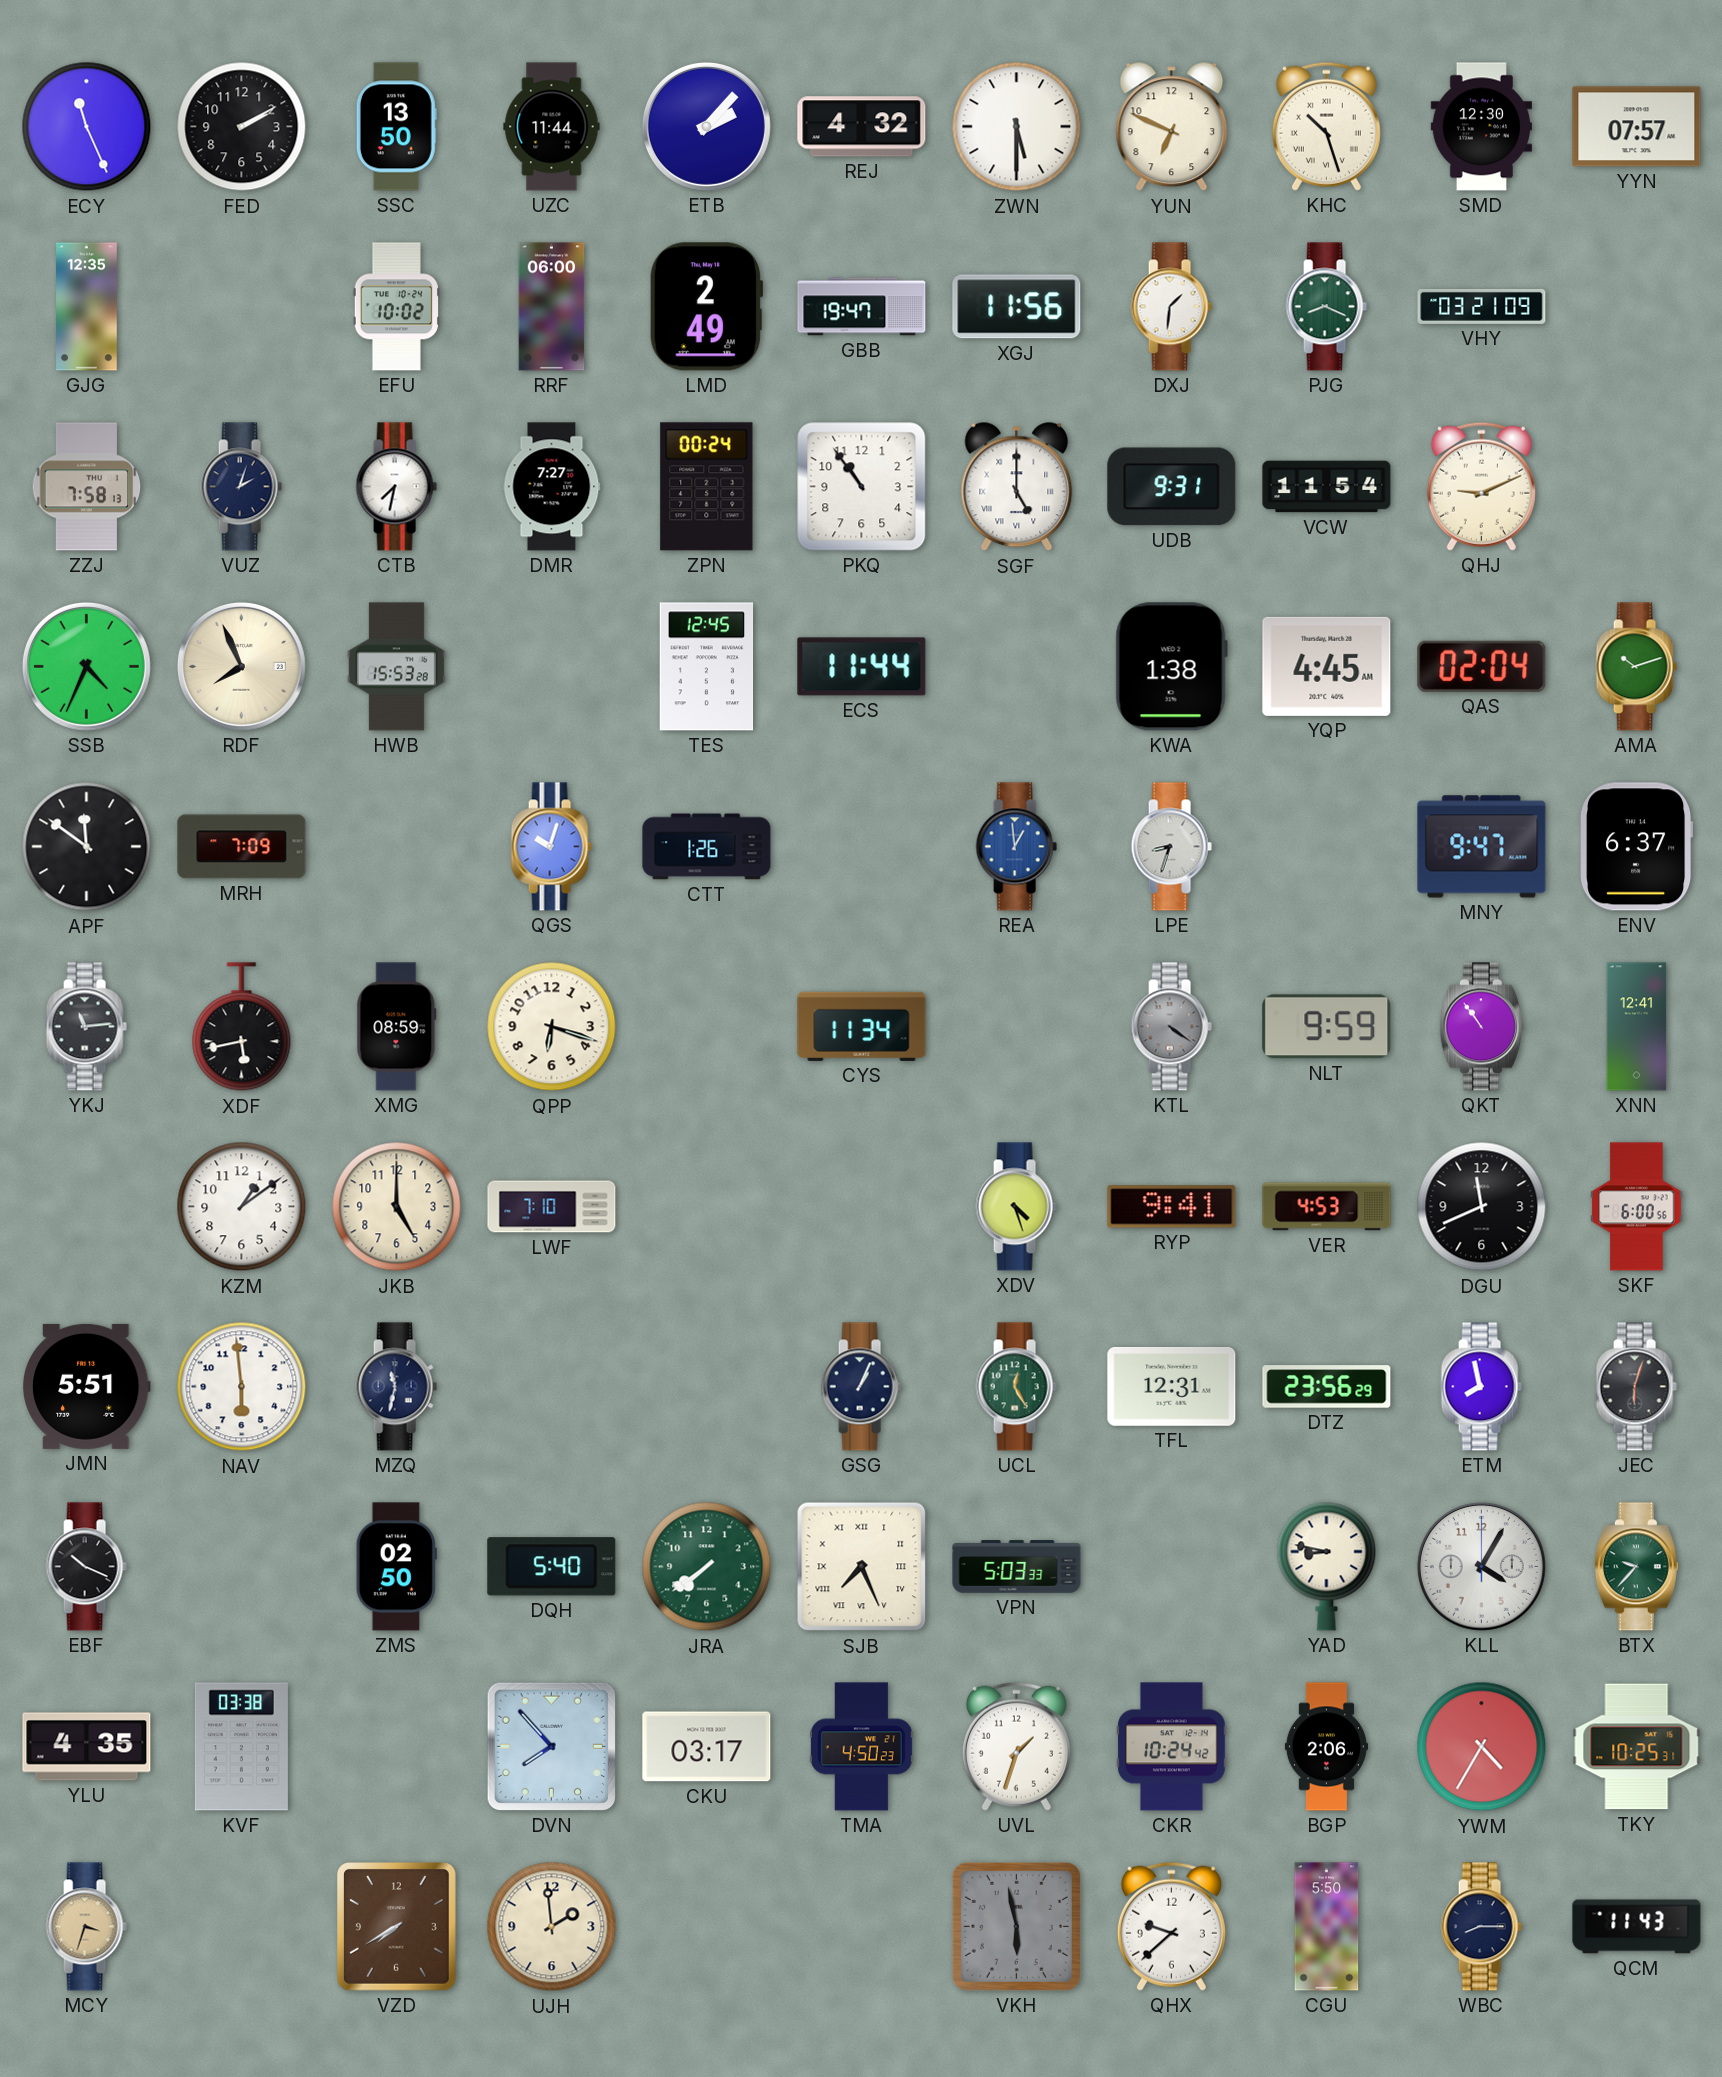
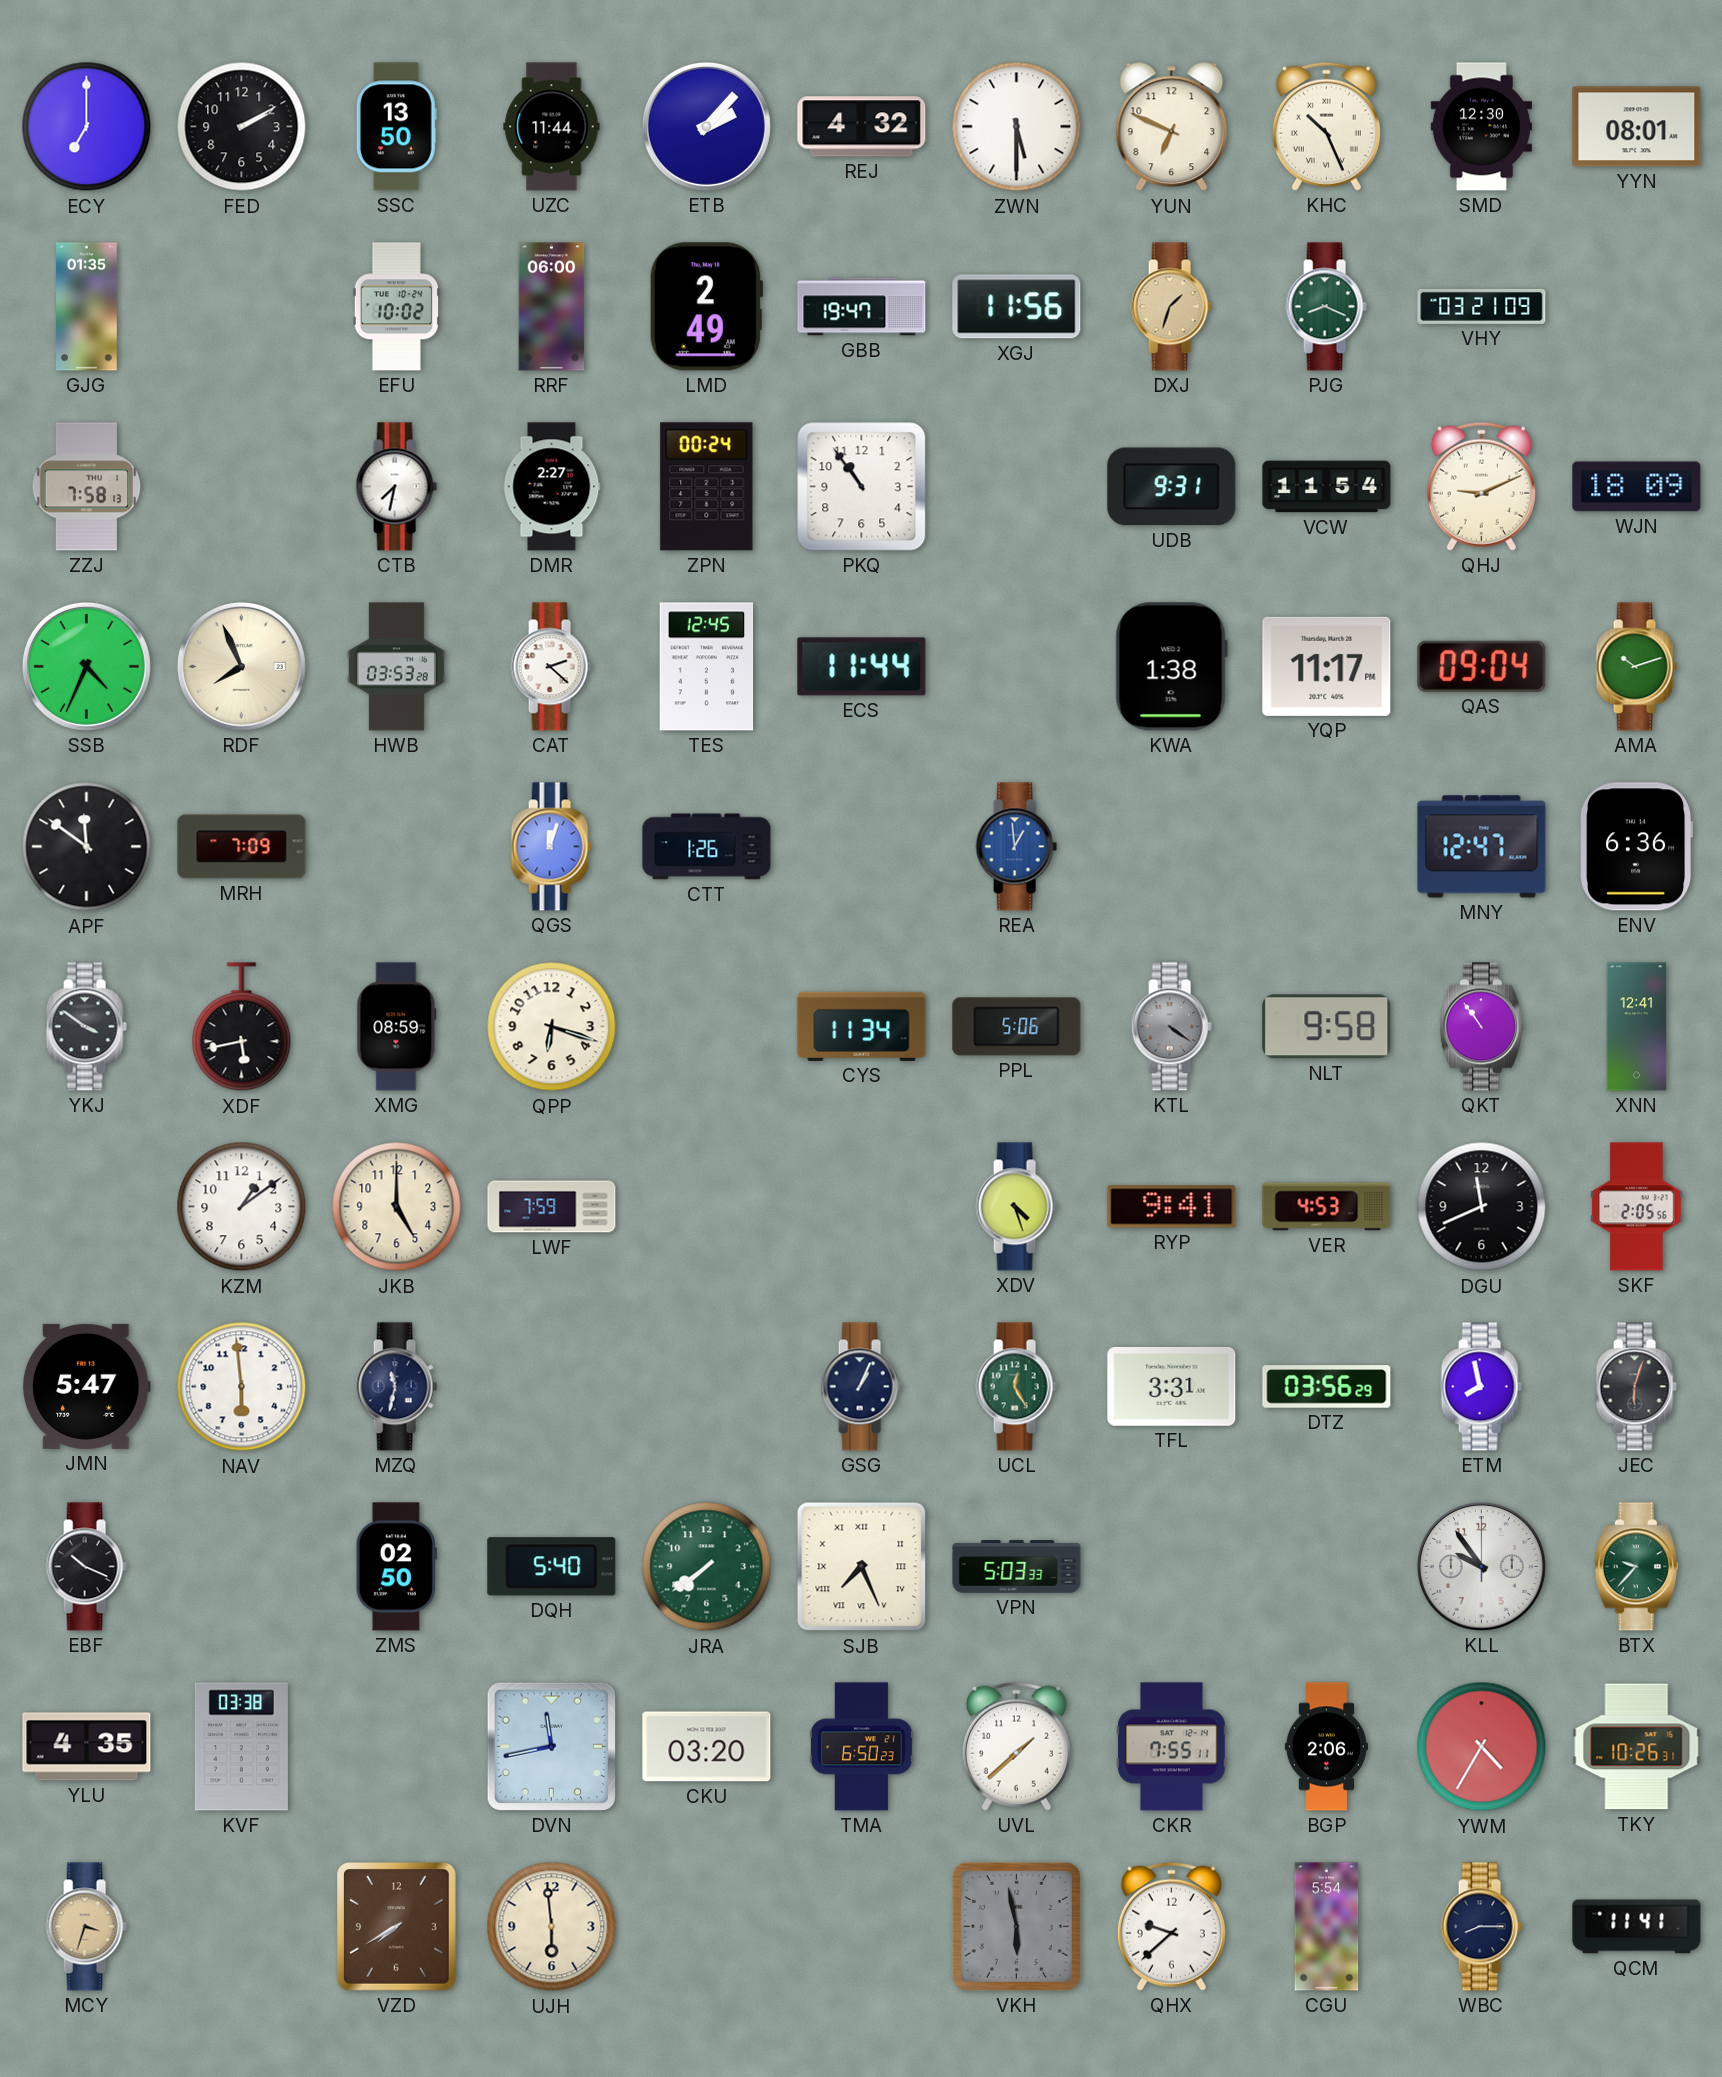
ECY: 11:26 -> 7:00 (87, 127)
KHC: 10:27 -> 10:26 (1326, 126)
YYN: 07:57 -> 08:01 (1637, 127)
GJG: 12:35 -> 01:35 (87, 307)
DXJ: 1:31 -> 1:33 (1171, 307)
DXJ dial: white -> champagne (1171, 307)
VUZ: 2:03 -> none (241, 487)
DMR: 7:27 -> 2:27 (552, 487)
SGF: 5:00 -> none (1017, 487)
WJN: none -> 18:09 (1637, 487)
HWB: 15:53 -> 03:53 (396, 667)
CAT: none -> 2:22 (551, 667)
YQP: 4:45 -> 11:17 (1327, 666)
QAS: 02:04 -> 09:04 (1482, 666)
QGS: 10:03 -> 12:03 (551, 847)
LPE: 8:33 -> none (1171, 847)
MNY: 9:47 -> 12:47 (1482, 847)
ENV: 6:37 -> 6:36 (1637, 847)
YKJ: 11:14 -> 3:51 (86, 1027)
PPL: none -> 5:06 (1017, 1027)
NLT: 9:59 -> 9:58 (1327, 1027)
LWF: 7:10 -> 7:59 (552, 1207)
SKF: 6:00 -> 2:05 (1637, 1207)
JMN: 5:51 -> 5:47 (86, 1386)
TFL: 12:31 -> 3:31 (1172, 1386)
DTZ: 23:56 -> 03:56 (1327, 1387)
YAD: 8:47 -> none (1327, 1566)
KLL: 4:05 -> 9:54 (1481, 1566)
DVN: 7:53 -> 11:43 (551, 1746)
CKU: 03:17 -> 03:20 (707, 1747)
TMA: 4:50 -> 6:50 (861, 1747)
UVL: 1:33 -> 1:38 (1016, 1746)
CKR: 10:24 -> 7:55 (1172, 1747)
TKY: 10:25 -> 10:26 (1637, 1747)
UJH: 1:59 -> 5:59 (552, 1927)
CGU: 5:50 -> 5:54 (1327, 1927)
QCM: 11:43 -> 11:41 (1637, 1927)
